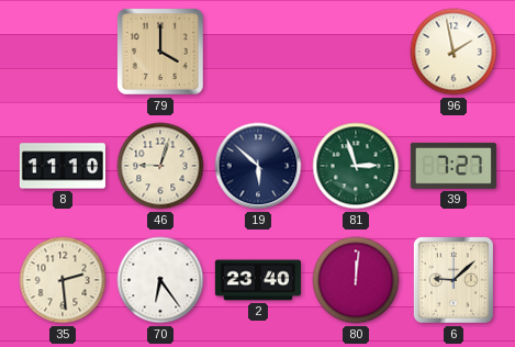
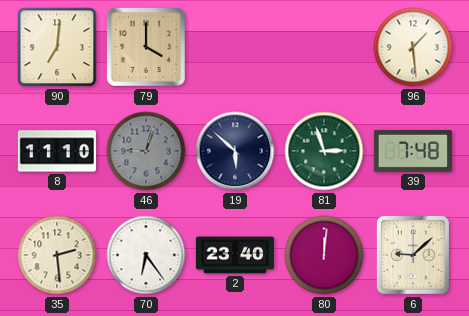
90: none -> 7:01 (57, 47)
96: 1:58 -> 1:29 (413, 47)
46 dial: cream -> grey (146, 151)
39: 7:27 -> 7:48 (413, 151)
